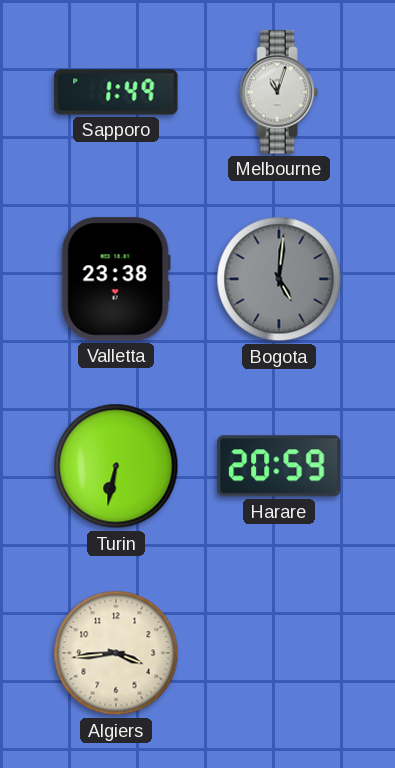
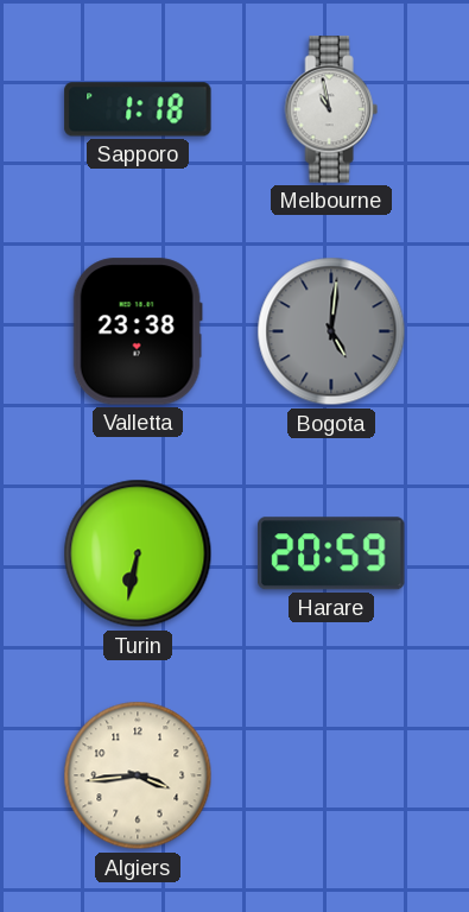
Sapporo: 1:49 -> 1:18 (138, 109)
Melbourne: 11:03 -> 10:58 (331, 109)
